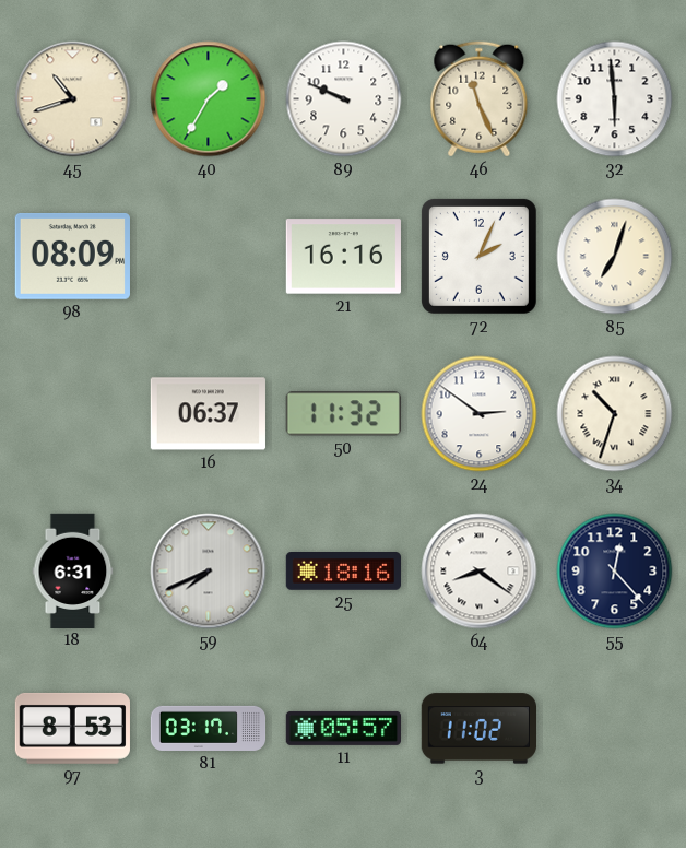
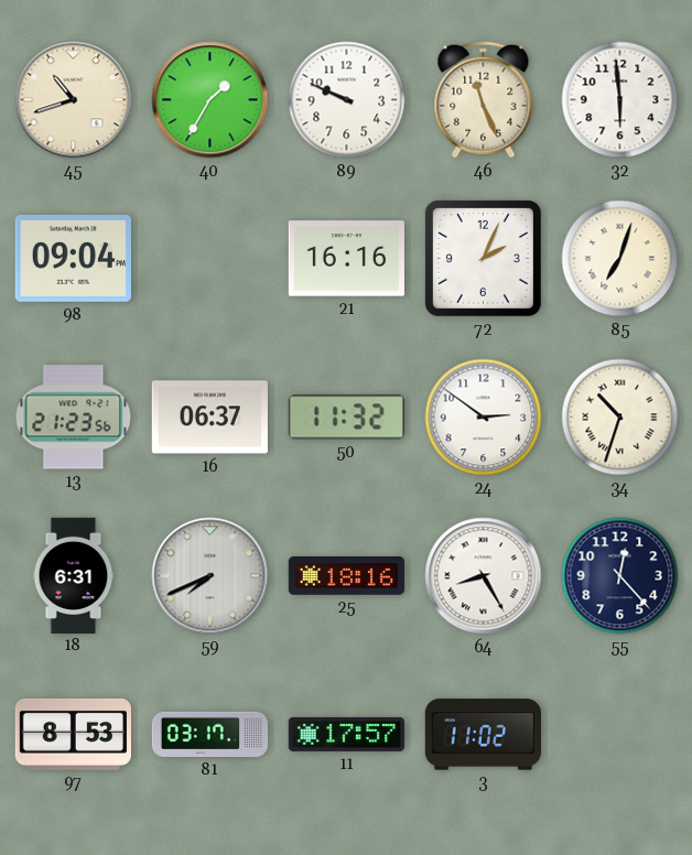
98: 08:09 -> 09:04 (73, 259)
13: none -> 21:23 (74, 418)
64: 8:21 -> 8:25 (484, 576)
11: 05:57 -> 17:57 (346, 734)
